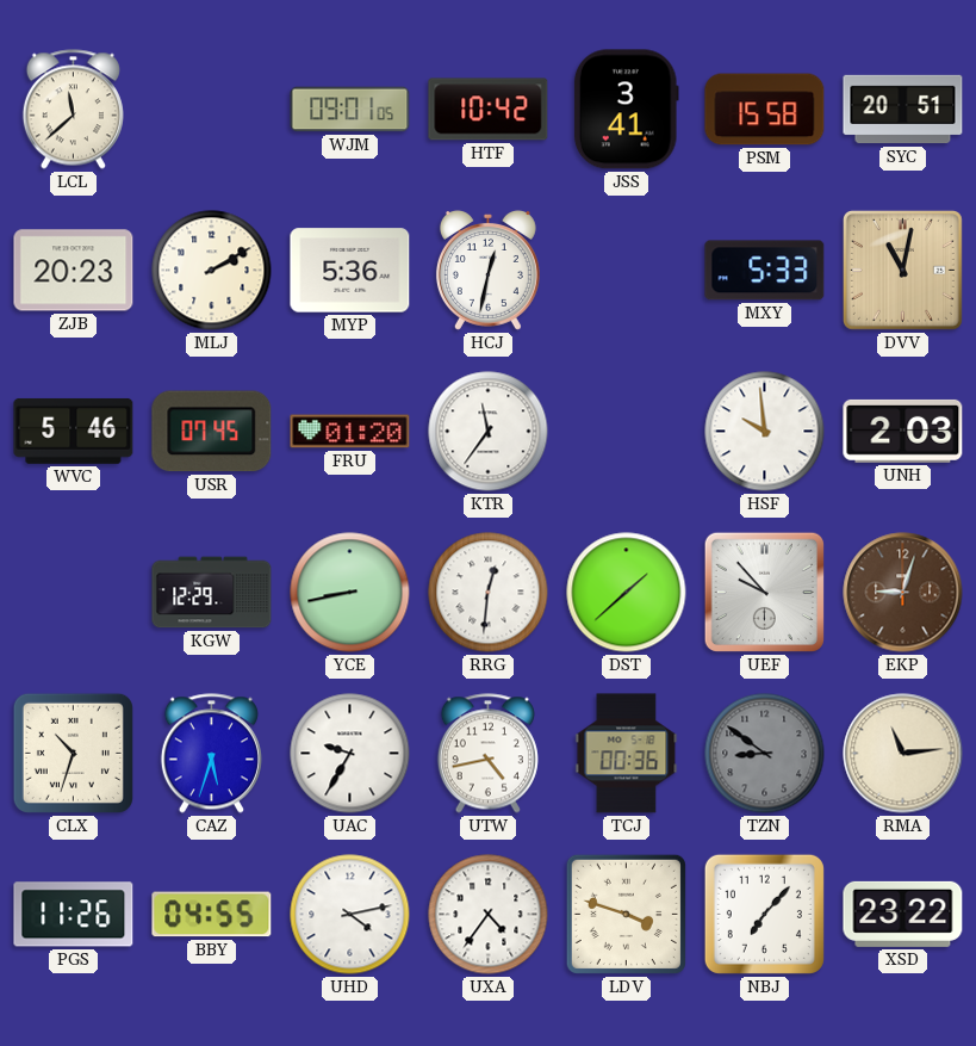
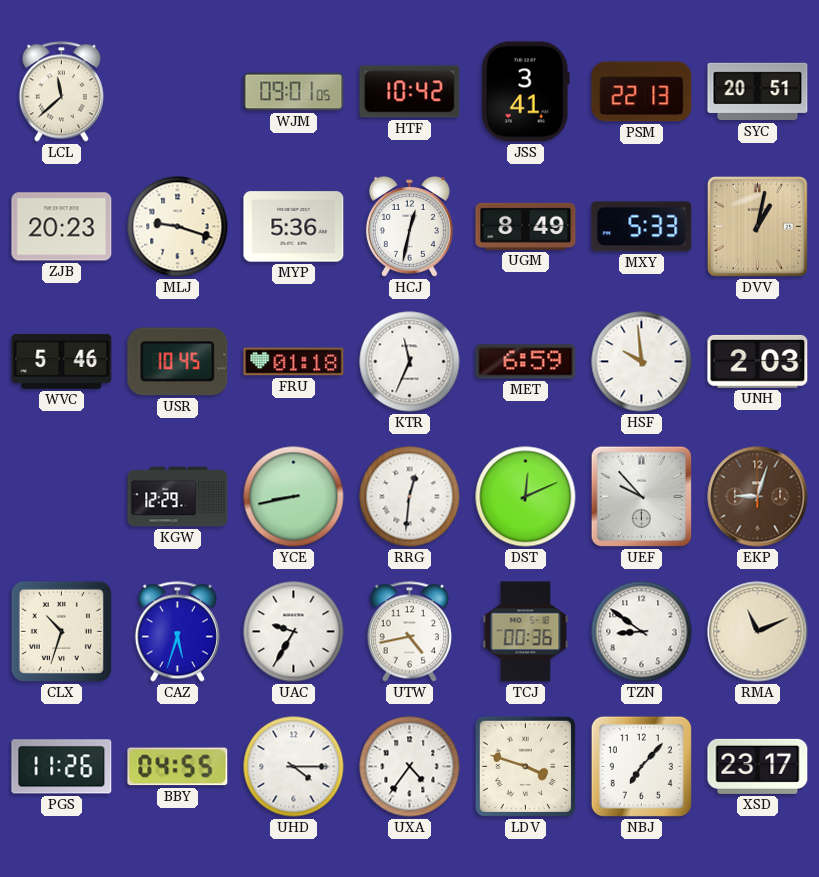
PSM: 15:58 -> 22:13 (642, 92)
MLJ: 2:10 -> 9:18 (178, 227)
UGM: none -> 8:49 (526, 226)
DVV: 11:02 -> 1:02 (757, 226)
USR: 07:45 -> 10:45 (178, 362)
FRU: 01:20 -> 01:18 (294, 362)
KTR: 11:36 -> 11:34 (410, 362)
MET: none -> 6:59 (526, 362)
DST: 1:38 -> 12:11 (526, 497)
TZN dial: grey -> white (642, 632)
RMA: 11:14 -> 11:11 (758, 632)
UHD: 4:13 -> 4:15 (294, 767)
XSD: 23:22 -> 23:17 (758, 766)
